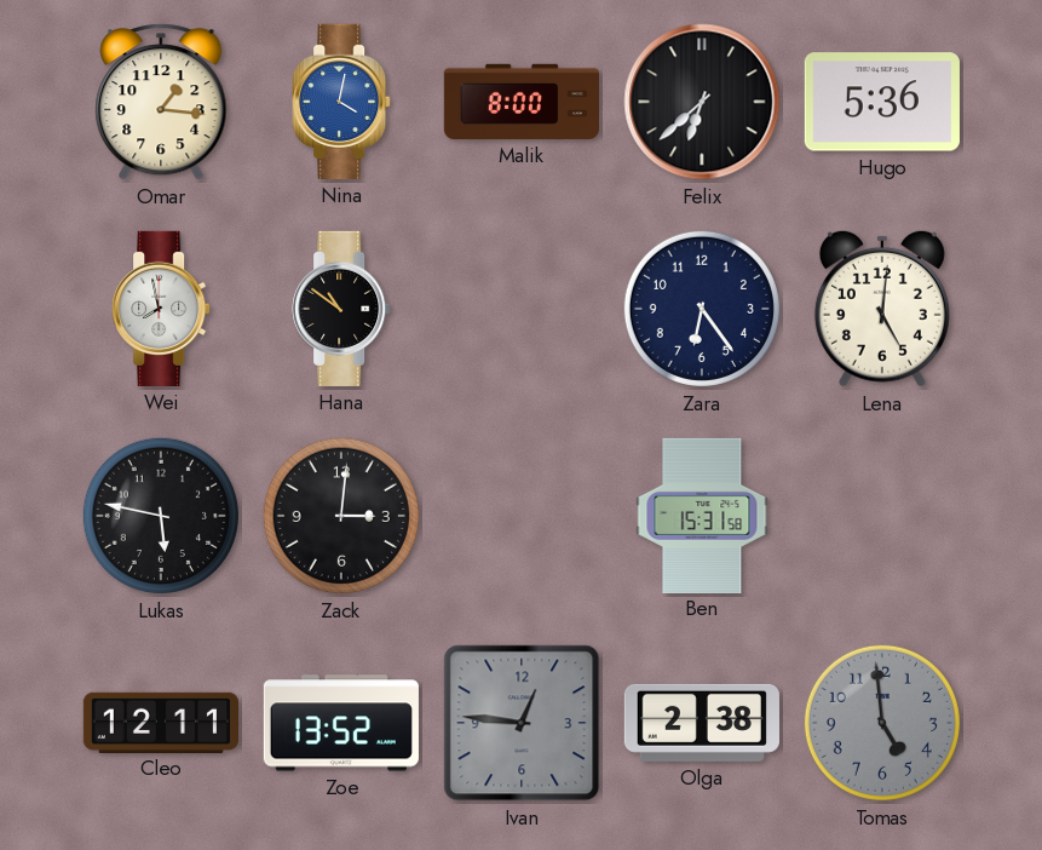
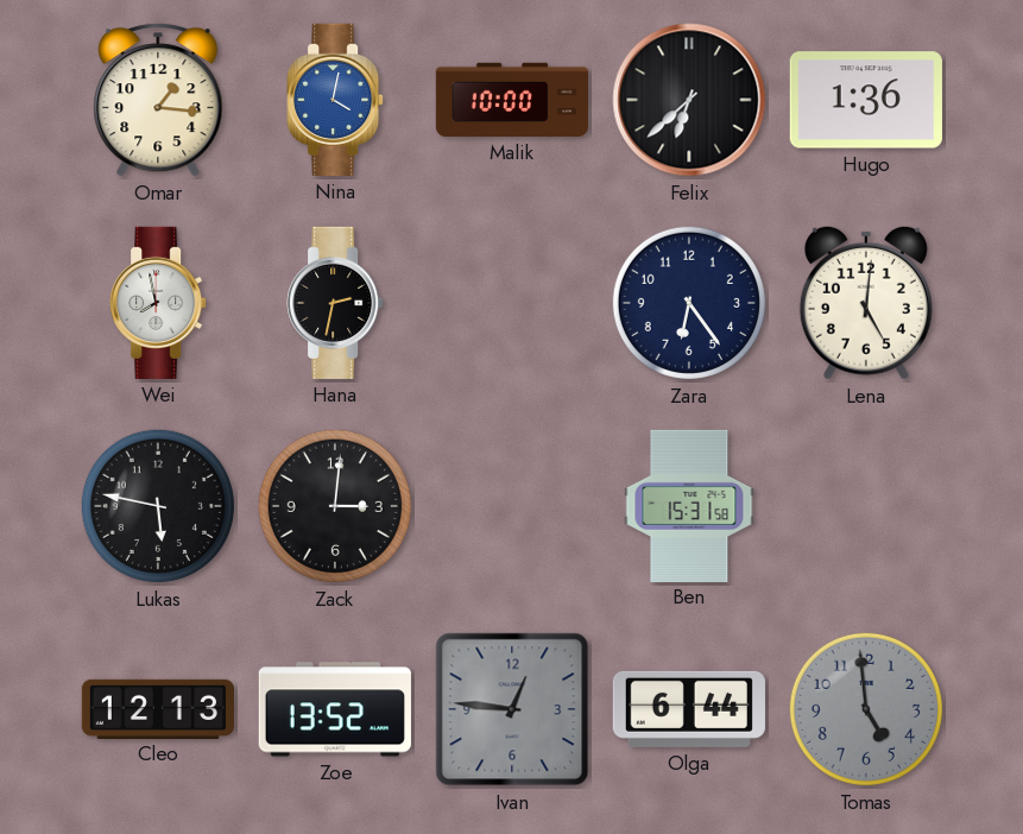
Malik: 8:00 -> 10:00 (511, 100)
Hugo: 5:36 -> 1:36 (866, 100)
Hana: 10:51 -> 2:32 (335, 303)
Cleo: 12:11 -> 12:13 (157, 708)
Olga: 2:38 -> 6:44 (689, 709)
